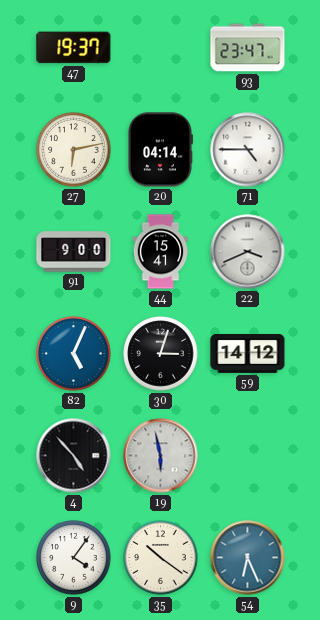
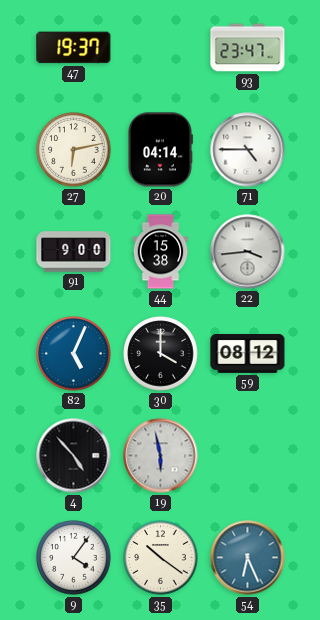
44: 15:41 -> 15:38 (161, 252)
22: 3:41 -> 3:44 (248, 252)
30: 3:03 -> 4:00 (161, 354)
59: 14:12 -> 08:12 (248, 353)
